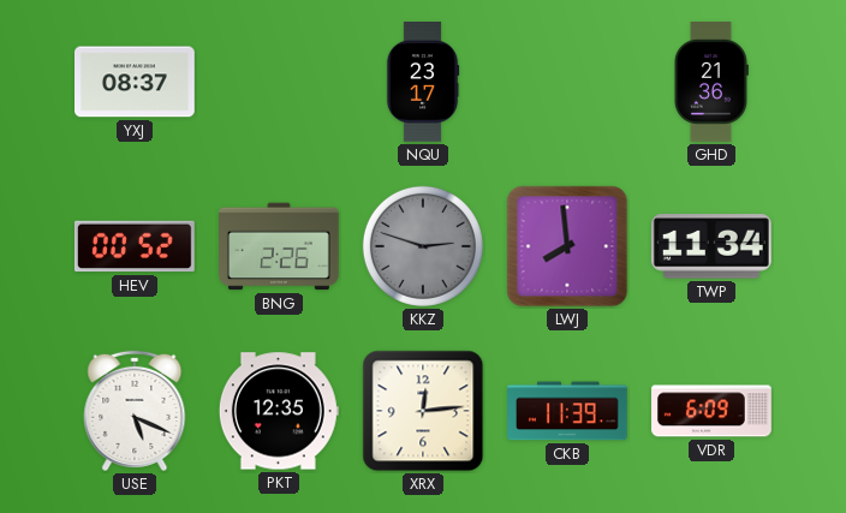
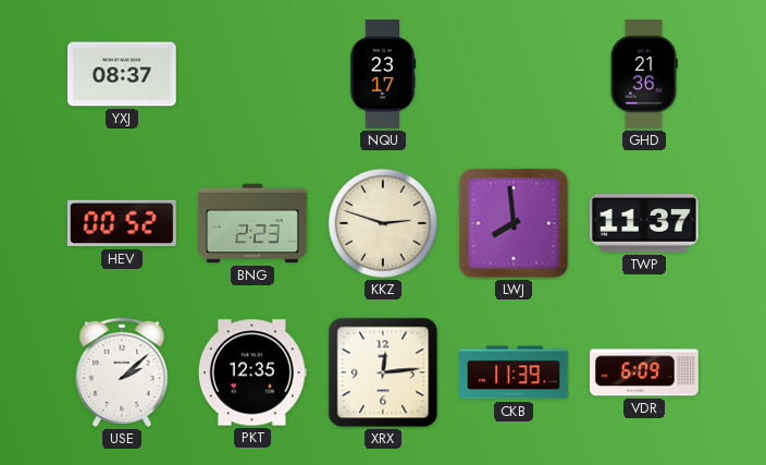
BNG: 2:26 -> 2:23 (254, 223)
KKZ dial: grey -> cream (383, 223)
TWP: 11:34 -> 11:37 (644, 223)
USE: 5:19 -> 2:08 (122, 372)
